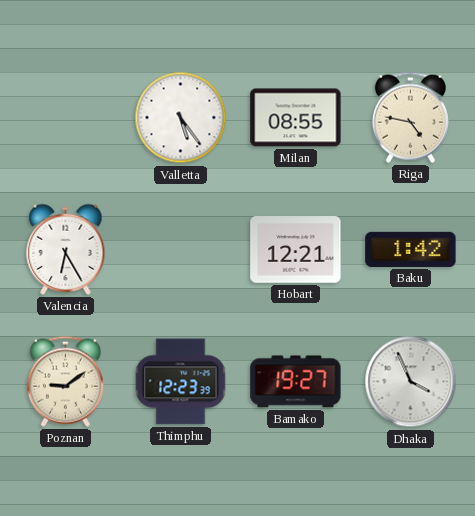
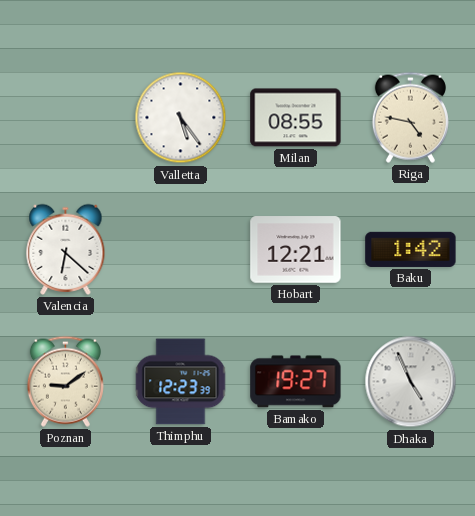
Valencia: 6:25 -> 6:22 (66, 249)
Dhaka: 3:56 -> 4:56 (411, 382)
